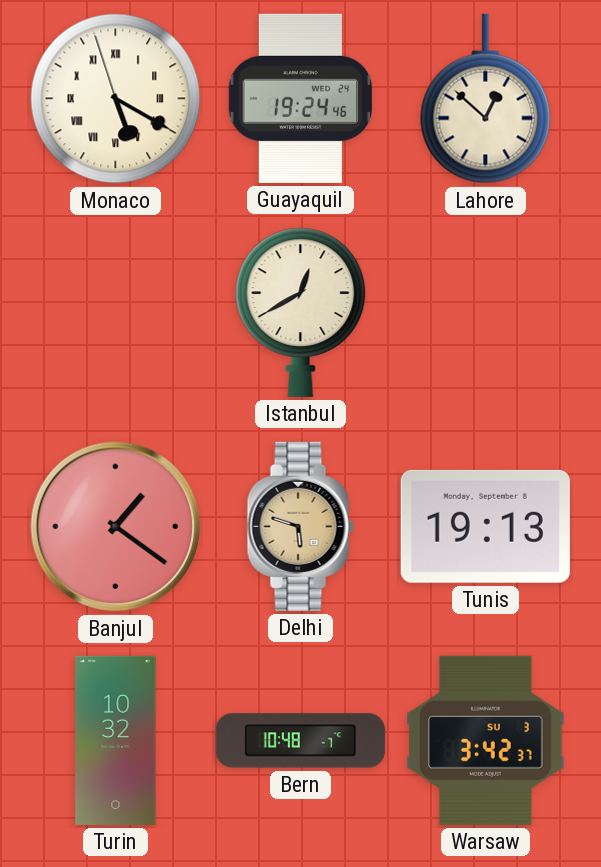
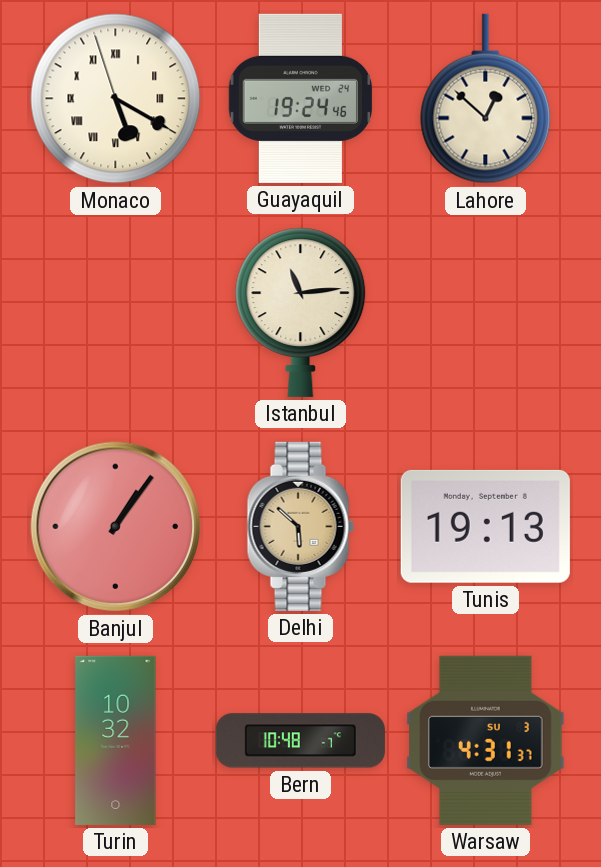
Istanbul: 12:40 -> 11:14 (301, 312)
Banjul: 1:21 -> 1:06 (116, 527)
Delhi: 5:48 -> 5:52 (300, 526)
Warsaw: 3:42 -> 4:31 (486, 740)
